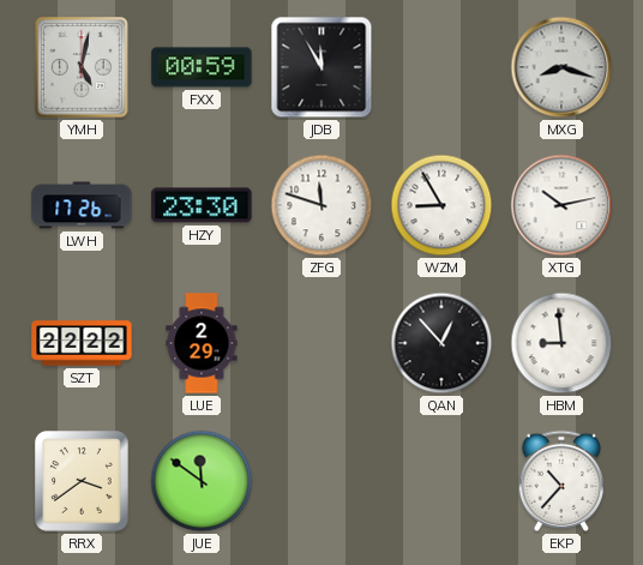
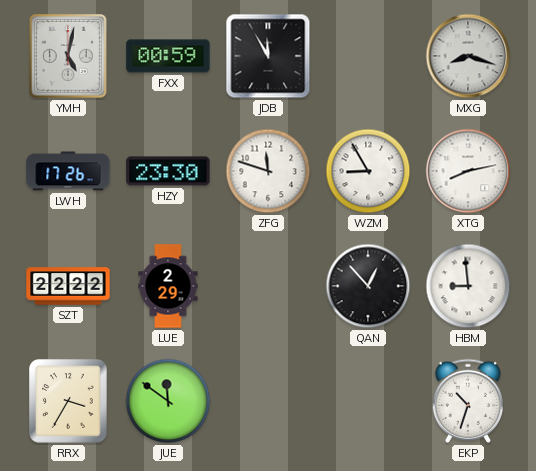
XTG: 10:13 -> 8:13 (468, 171)
RRX: 3:39 -> 3:35 (69, 402)
EKP: 10:37 -> 10:33 (467, 401)
